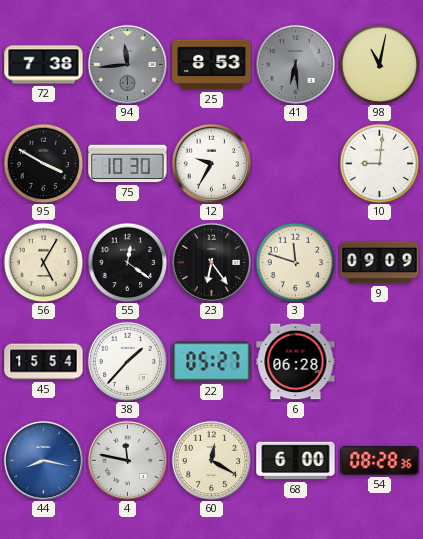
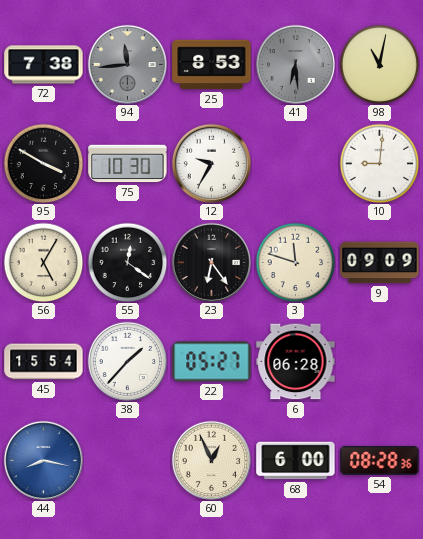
4: 11:47 -> none (127, 460)
60: 12:20 -> 12:56 (211, 460)
